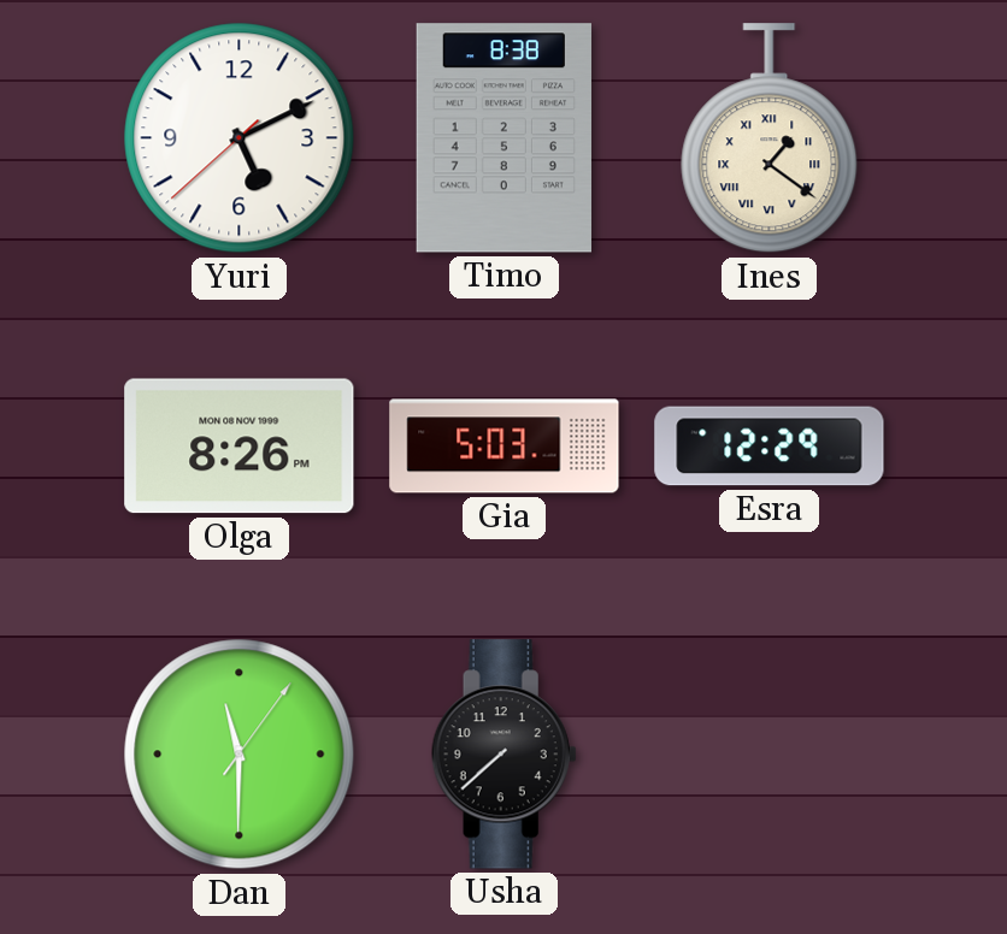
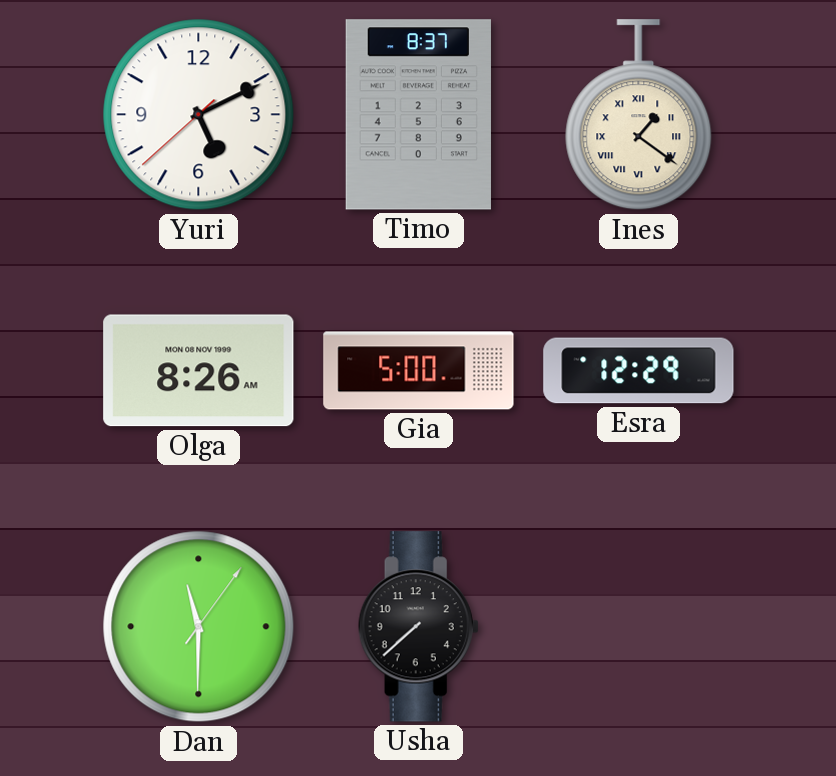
Timo: 8:38 -> 8:37 (418, 115)
Olga: 8:26 PM -> 8:26 AM (199, 371)
Gia: 5:03 -> 5:00 (419, 371)
